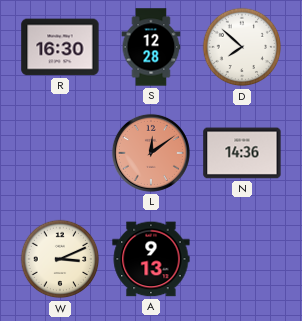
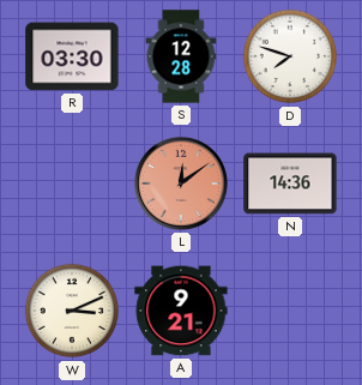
R: 16:30 -> 03:30 (72, 56)
D: 7:52 -> 7:48 (290, 56)
A: 9:13 -> 9:21 (181, 311)
